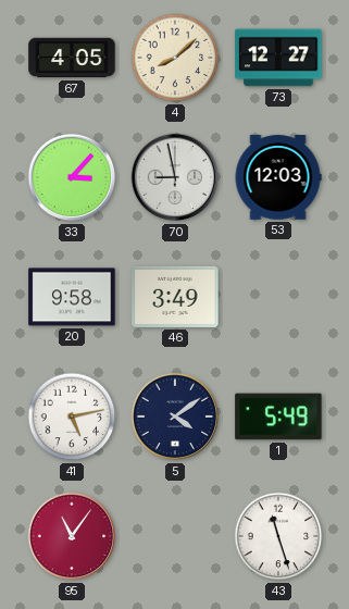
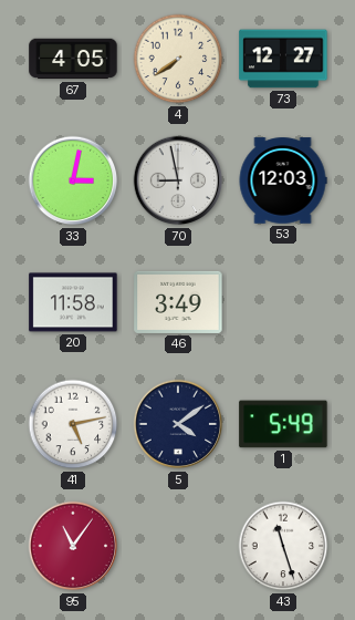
4: 8:08 -> 7:39 (178, 59)
33: 3:07 -> 3:02 (73, 180)
20: 9:58 -> 11:58 (73, 302)
